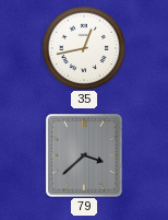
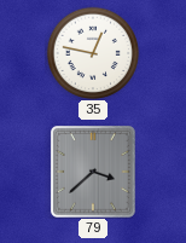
35: 12:43 -> 12:47 (93, 53)
